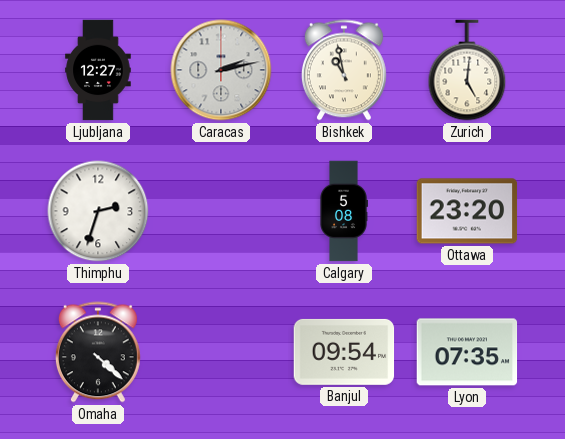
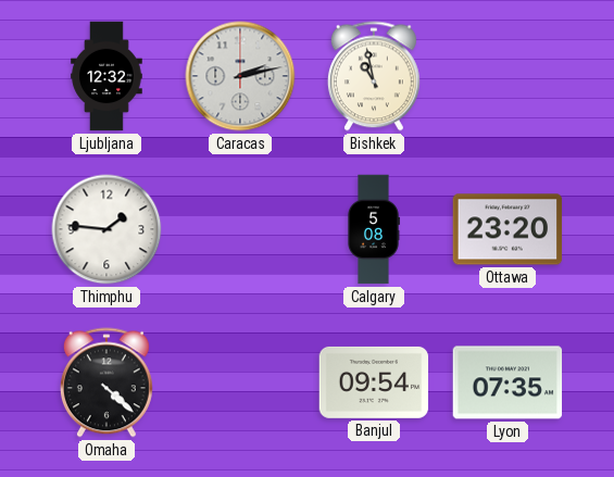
Ljubljana: 12:27 -> 12:32 (106, 76)
Zurich: 5:01 -> none (467, 70)
Thimphu: 2:33 -> 1:46 (106, 229)
